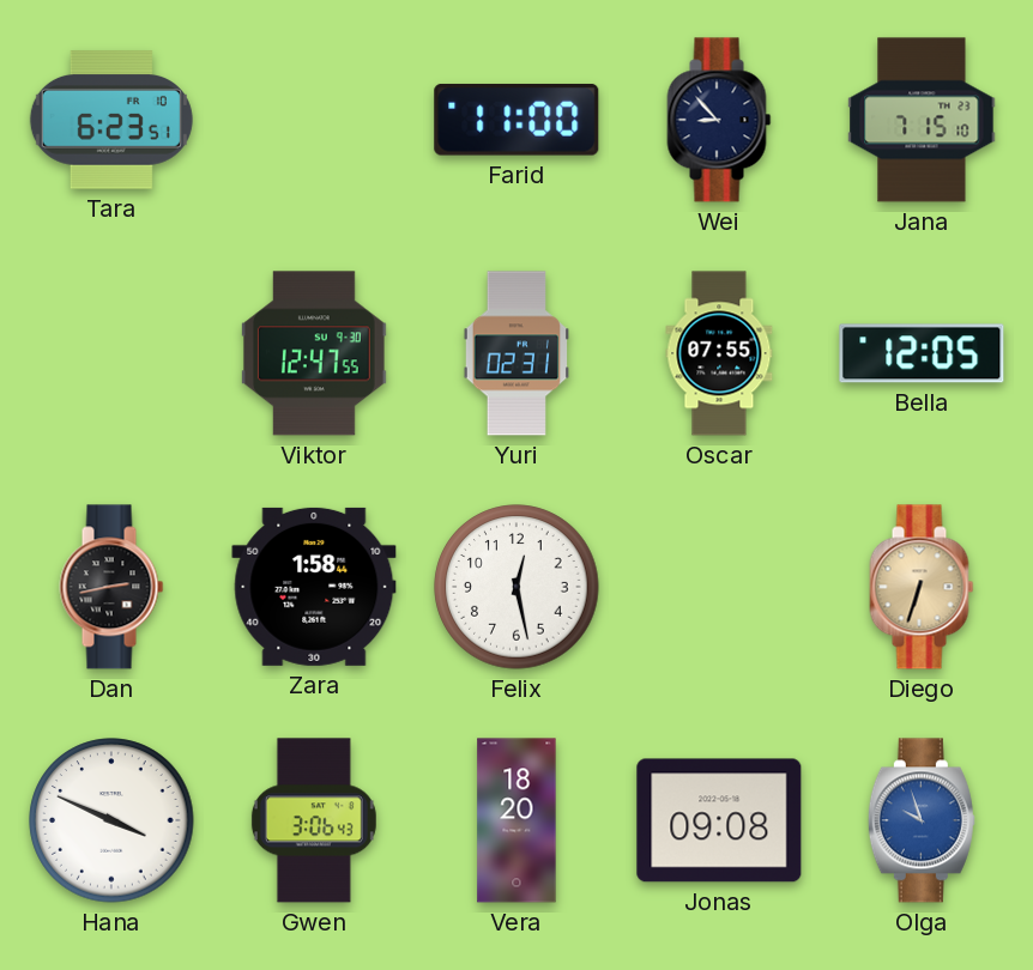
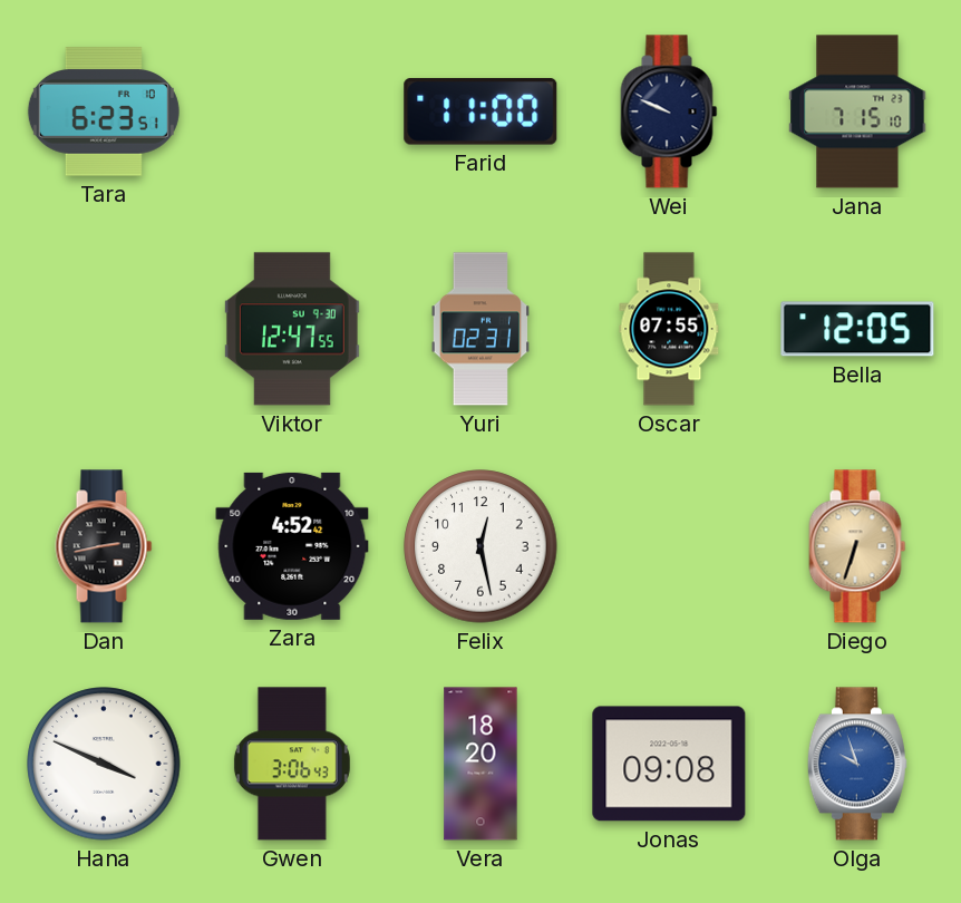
Wei: 8:53 -> 9:49 (669, 111)
Zara: 1:58 -> 4:52 (292, 546)
